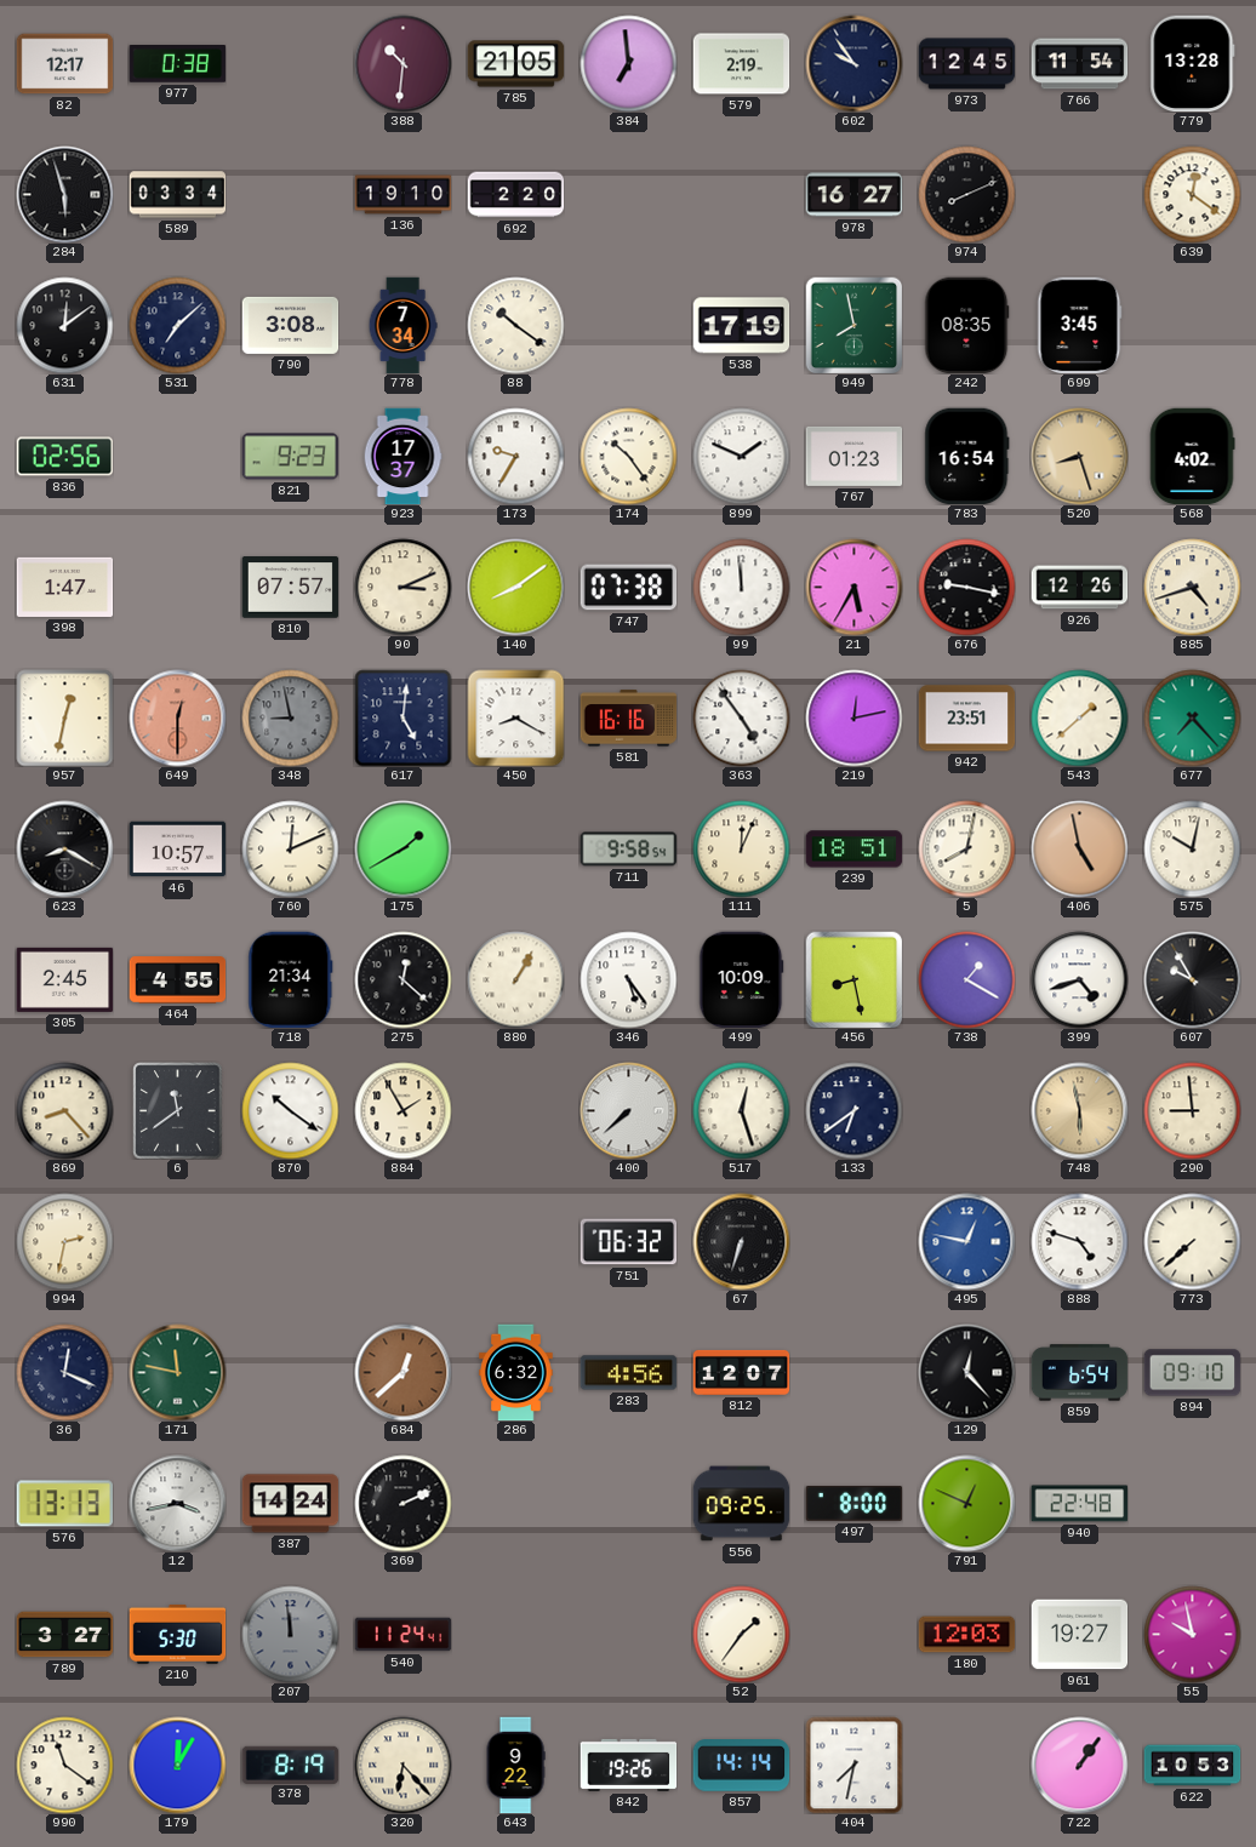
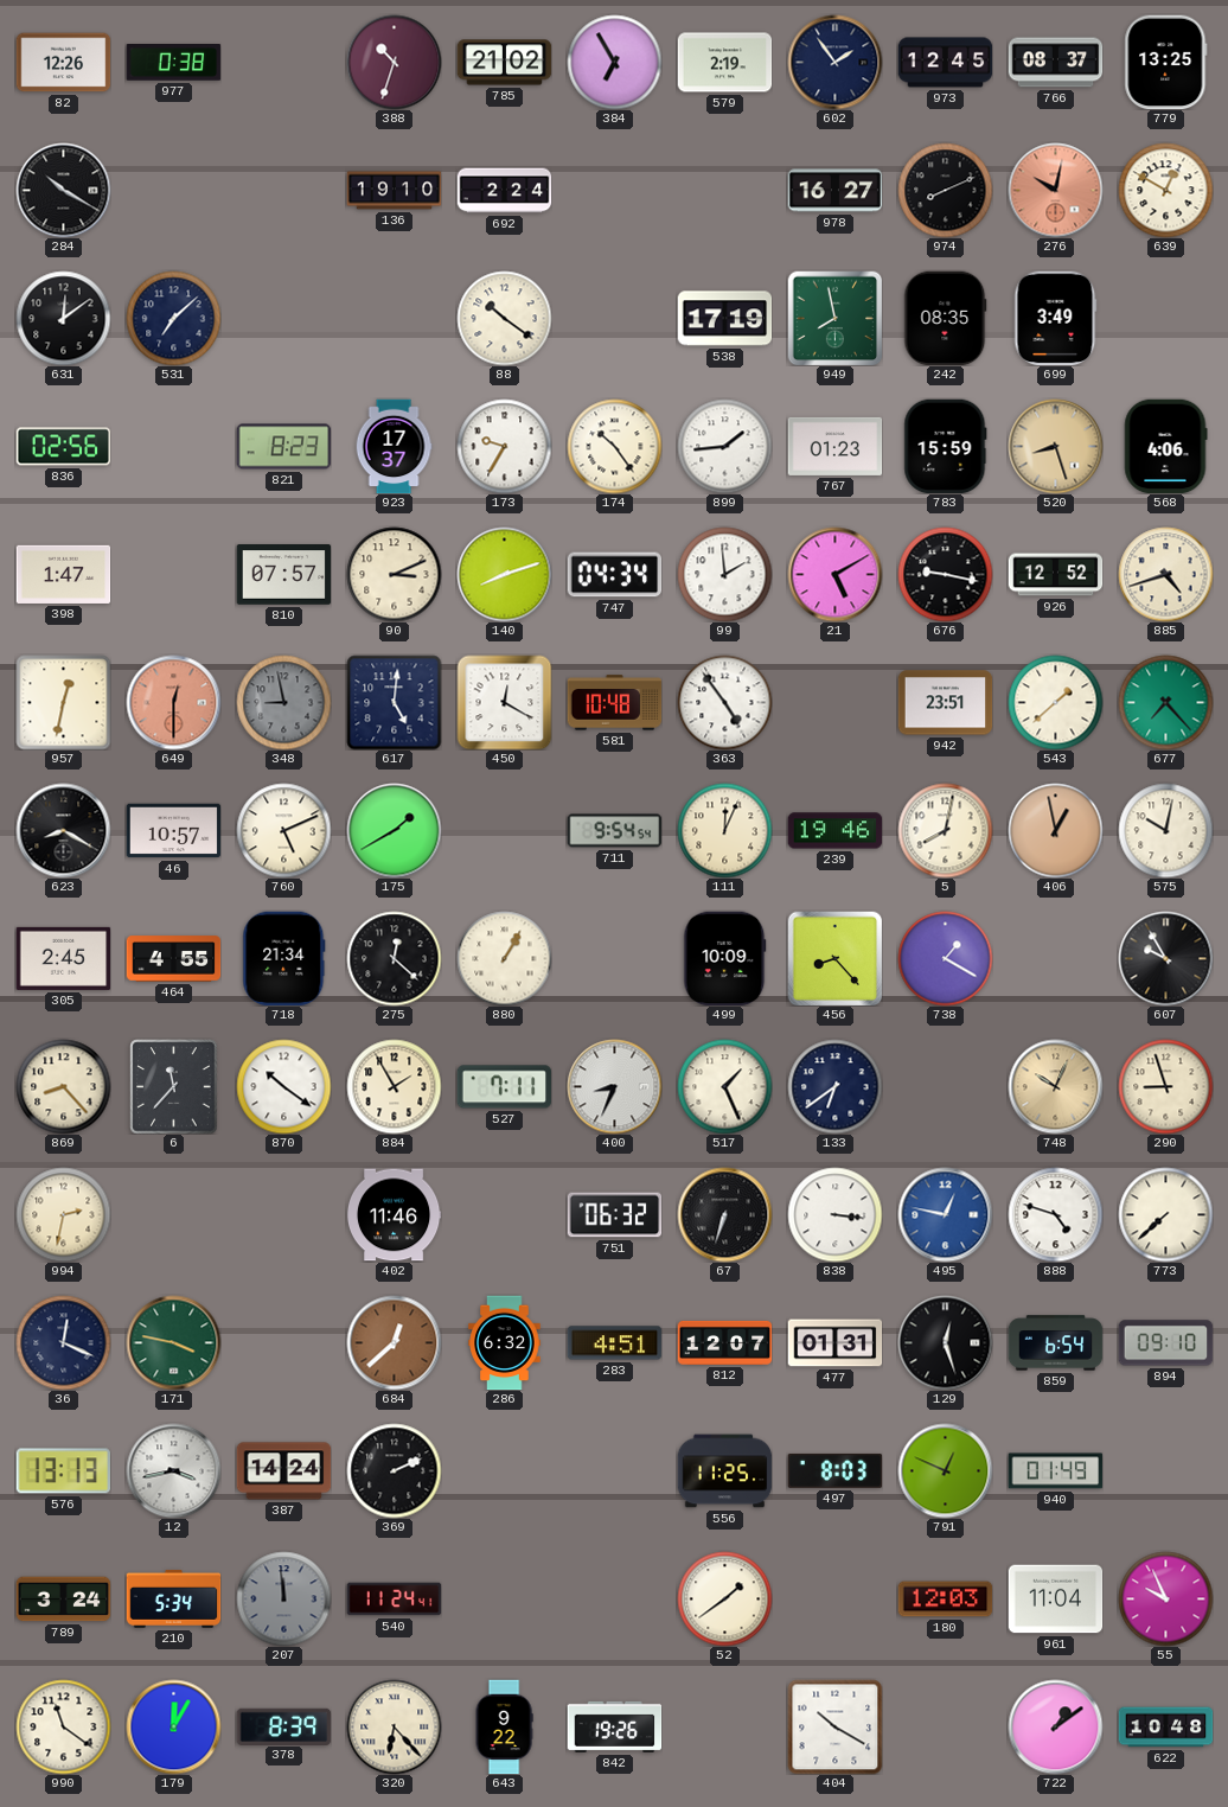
82: 12:17 -> 12:26 (63, 63)
388: 10:31 -> 10:33 (394, 62)
785: 21:05 -> 21:02 (504, 63)
384: 6:59 -> 6:55 (614, 62)
602: 9:54 -> 1:54 (834, 62)
766: 11:54 -> 08:37 (1055, 63)
779: 13:28 -> 13:25 (1166, 62)
284: 5:57 -> 10:20 (63, 190)
589: 03:34 -> none (177, 195)
692: 2:20 -> 2:24 (504, 191)
276: none -> 10:02 (1055, 190)
639: 12:21 -> 12:50 (1165, 190)
790: 3:08 -> none (290, 325)
778: 7:34 -> none (403, 325)
699: 3:45 -> 3:49 (1056, 318)
821: 9:23 -> 8:23 (283, 447)
899: 1:49 -> 1:44 (724, 446)
783: 16:54 -> 15:59 (946, 446)
568: 4:02 -> 4:06 (1165, 446)
140: 8:09 -> 8:12 (504, 574)
747: 07:38 -> 04:34 (614, 575)
99: 11:59 -> 1:59 (724, 574)
21: 5:35 -> 5:10 (834, 574)
926: 12:26 -> 12:52 (1055, 575)
450: 8:20 -> 12:20 (504, 702)
581: 16:16 -> 10:48 (614, 703)
219: 12:13 -> none (853, 717)
760: 12:11 -> 5:11 (283, 830)
711: 9:58 -> 9:54 (614, 831)
239: 18:51 -> 19:46 (834, 831)
406: 4:58 -> 12:58 (1055, 830)
346: 5:24 -> none (628, 979)
456: 8:28 -> 8:23 (834, 958)
399: 4:42 -> none (1079, 979)
6: 11:39 -> 11:37 (174, 1086)
527: none -> 7:11 (504, 1087)
400: 7:38 -> 8:34 (614, 1086)
517: 12:27 -> 1:26 (724, 1086)
748: 5:58 -> 10:04 (1055, 1086)
290: 8:59 -> 8:57 (1165, 1086)
402: none -> 11:46 (394, 1215)
838: none -> 3:16 (834, 1214)
171: 11:47 -> 3:47 (173, 1342)
283: 4:56 -> 4:51 (614, 1343)
477: none -> 01:31 (834, 1343)
129: 12:23 -> 12:27 (945, 1342)
556: 09:25 -> 11:25 (724, 1471)
497: 8:00 -> 8:03 (834, 1470)
940: 22:48 -> 01:49 (1055, 1471)
789: 3:27 -> 3:24 (63, 1600)
210: 5:30 -> 5:34 (173, 1600)
52: 1:36 -> 1:39 (724, 1598)
961: 19:27 -> 11:04 (1055, 1600)
55: 9:58 -> 9:56 (1165, 1598)
378: 8:19 -> 8:39 (283, 1726)
857: 14:14 -> none (741, 1766)
404: 7:32 -> 10:20 (834, 1726)
722: 1:06 -> 1:09 (1055, 1726)
622: 10:53 -> 10:48 (1165, 1728)
